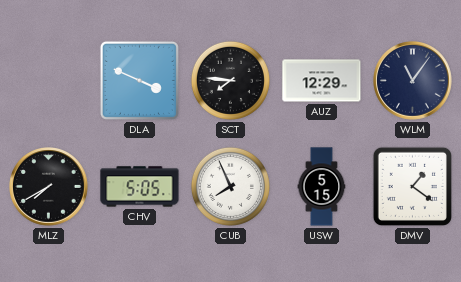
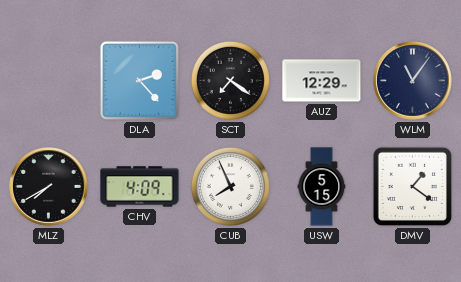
DLA: 3:49 -> 2:23 (139, 80)
SCT: 7:46 -> 7:21 (230, 80)
CHV: 5:05 -> 4:09 (140, 187)
